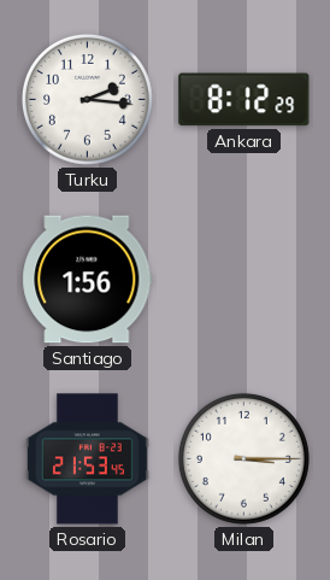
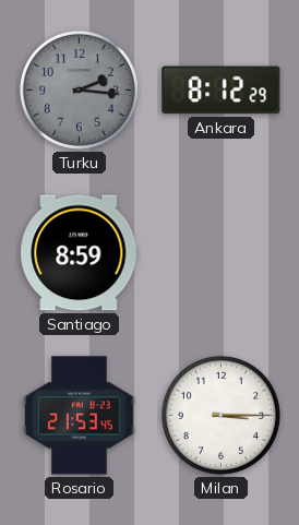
Turku dial: white -> grey (79, 90)
Santiago: 1:56 -> 8:59 (80, 253)
